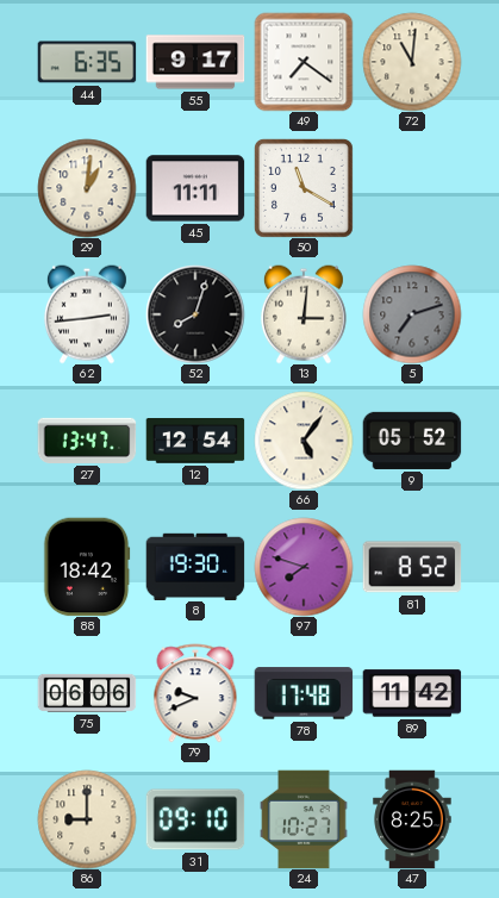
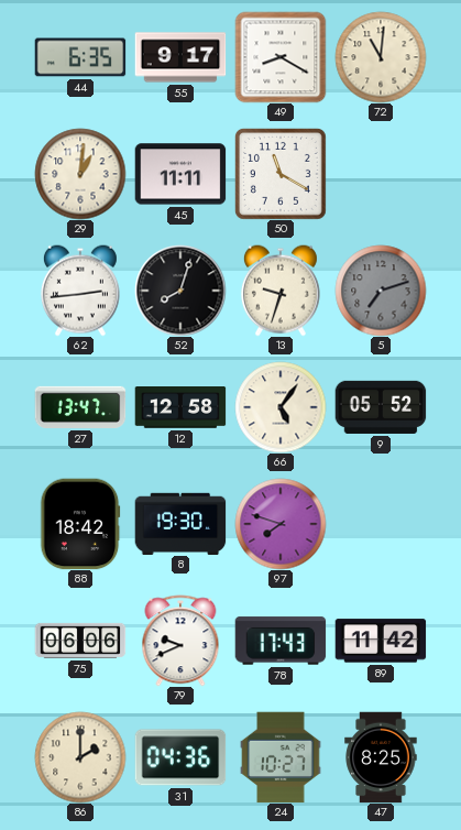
49: 7:21 -> 8:20 (281, 57)
13: 3:01 -> 9:33 (281, 291)
12: 12:54 -> 12:58 (180, 407)
81: 8:52 -> none (412, 567)
78: 17:48 -> 17:43 (281, 641)
86: 9:00 -> 2:00 (80, 757)
31: 09:10 -> 04:36 (180, 757)
